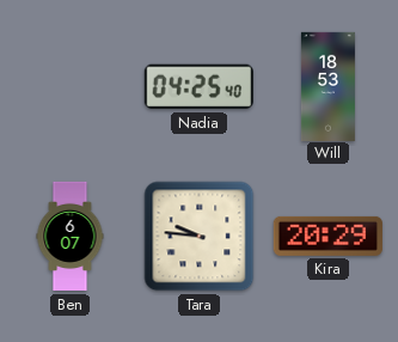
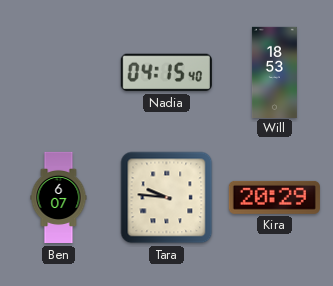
Nadia: 04:25 -> 04:15 (166, 73)
